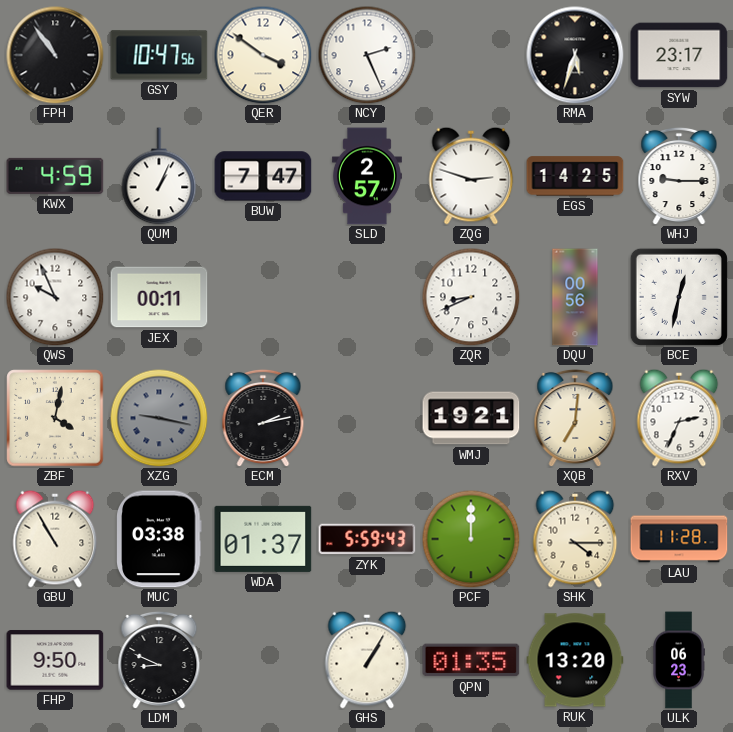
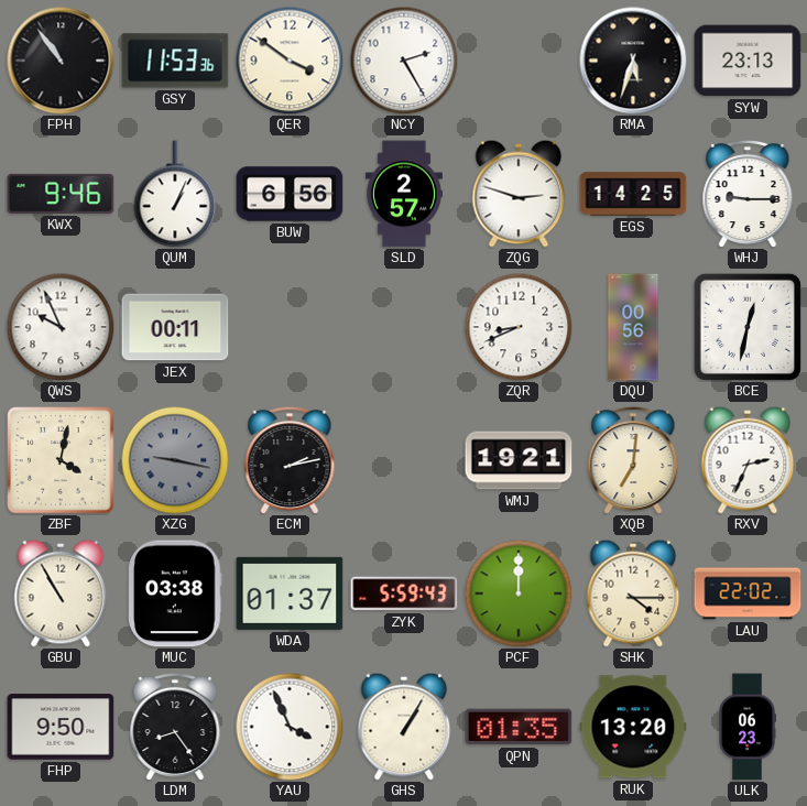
GSY: 10:47 -> 11:53 (175, 61)
NCY: 2:26 -> 2:25 (404, 61)
SYW: 23:17 -> 23:13 (748, 61)
KWX: 4:59 -> 9:46 (61, 194)
BUW: 7:47 -> 6:56 (290, 194)
LAU: 11:28 -> 22:02 (748, 593)
LDM: 8:49 -> 8:24 (175, 726)
YAU: none -> 3:56 (290, 727)
